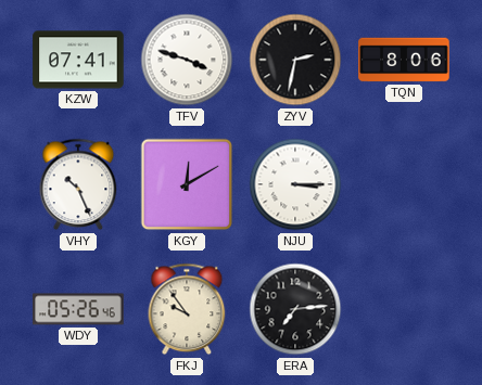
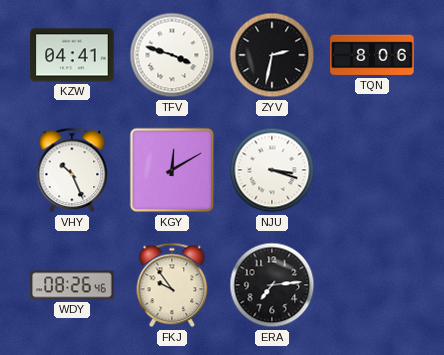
KZW: 07:41 -> 04:41 (72, 55)
NJU: 3:15 -> 3:18 (272, 170)
WDY: 05:26 -> 08:26 (72, 285)
